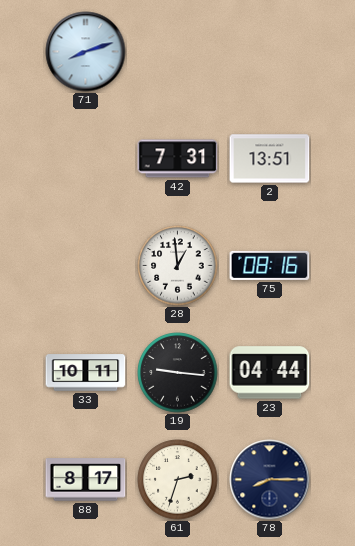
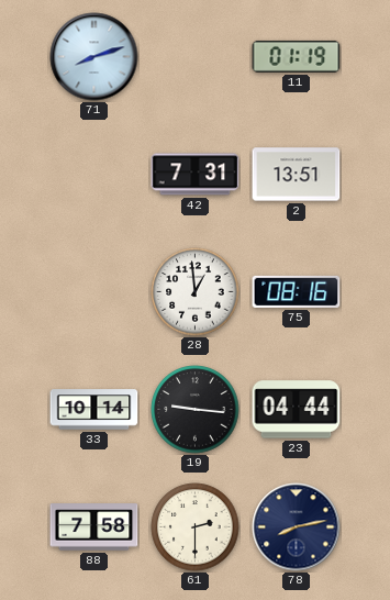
11: none -> 01:19 (297, 56)
33: 10:11 -> 10:14 (94, 410)
88: 8:17 -> 7:58 (94, 527)
61: 2:33 -> 2:30 (196, 527)
78: 8:15 -> 8:13 (297, 527)
